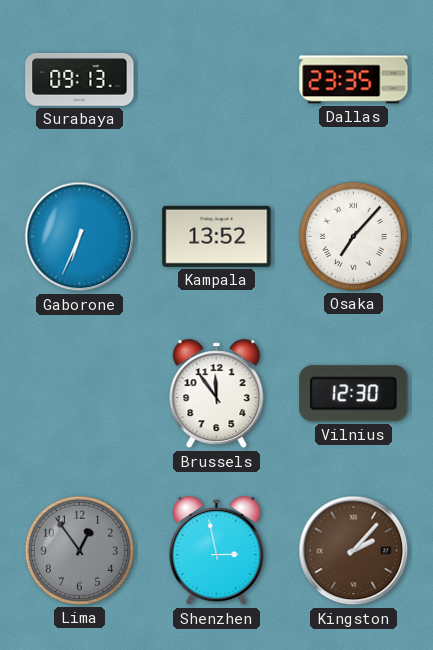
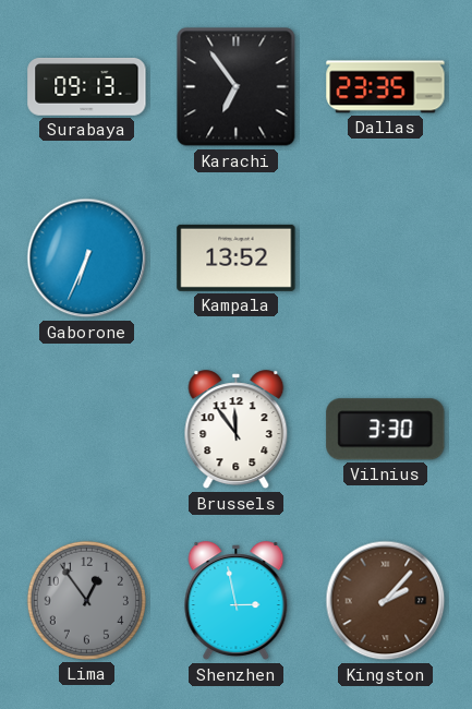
Karachi: none -> 6:54 (237, 87)
Osaka: 7:07 -> none (353, 236)
Vilnius: 12:30 -> 3:30 (386, 430)
